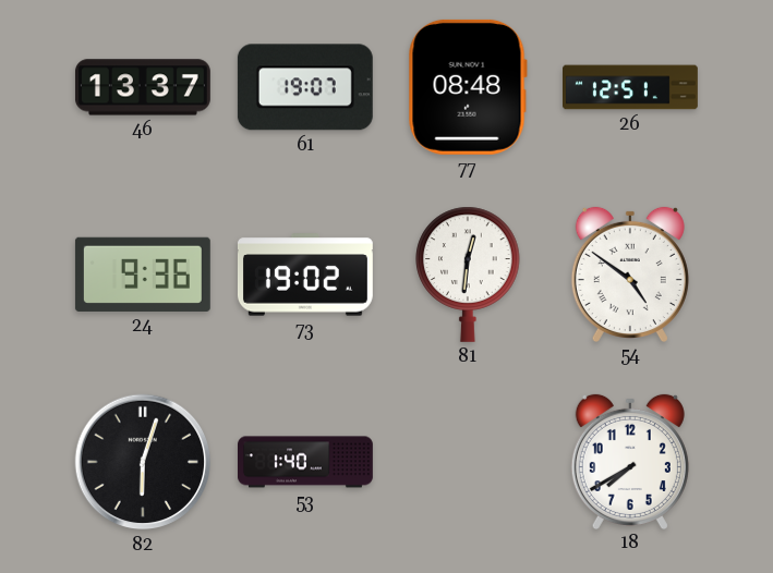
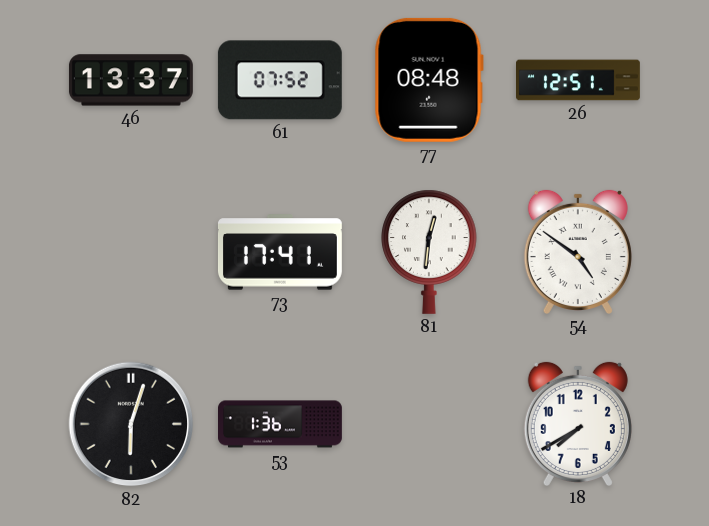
61: 19:07 -> 07:52 (280, 80)
24: 9:36 -> none (143, 275)
73: 19:02 -> 17:41 (280, 252)
53: 1:40 -> 1:36 (281, 424)
